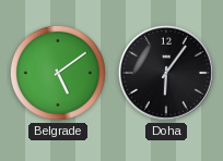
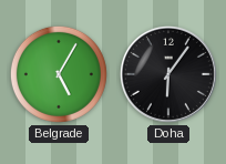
Belgrade: 5:09 -> 5:05 (59, 74)
